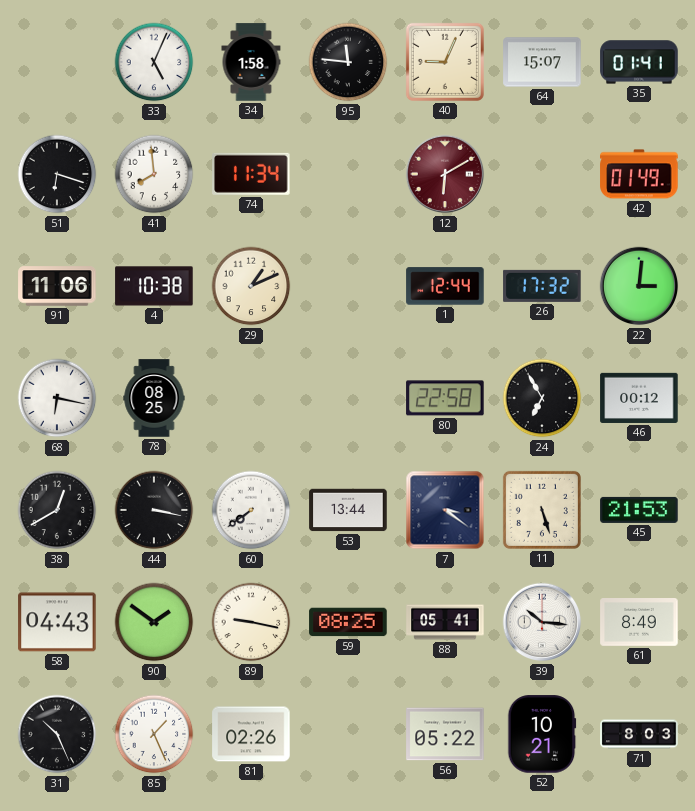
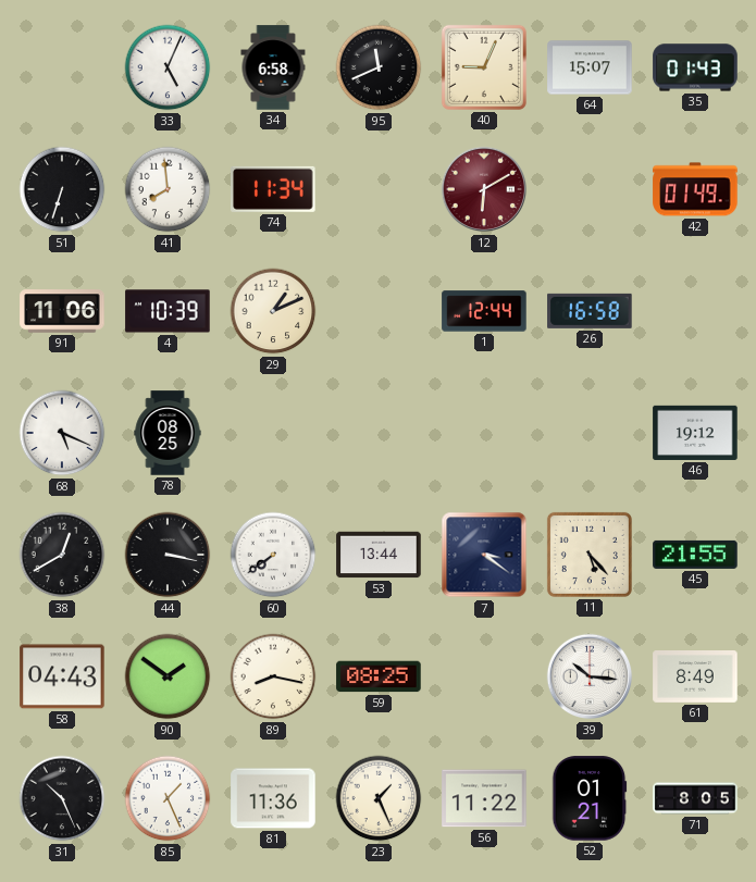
34: 1:58 -> 6:58 (273, 67)
95: 11:46 -> 11:41 (379, 67)
35: 01:41 -> 01:43 (695, 67)
51: 6:18 -> 6:33 (62, 189)
4: 10:38 -> 10:39 (168, 311)
26: 17:32 -> 16:58 (590, 311)
22: 3:01 -> none (639, 286)
68: 6:17 -> 5:19 (62, 433)
80: 22:58 -> none (445, 398)
24: 6:55 -> none (542, 398)
46: 00:12 -> 19:12 (695, 433)
11: 5:27 -> 5:23 (590, 555)
45: 21:53 -> 21:55 (695, 555)
89: 9:17 -> 8:17 (273, 676)
88: 05:41 -> none (445, 622)
81: 02:26 -> 11:36 (273, 798)
23: none -> 1:26 (379, 798)
56: 05:22 -> 11:22 (484, 798)
52: 10:21 -> 01:21 (590, 798)
71: 8:03 -> 8:05 (695, 798)
